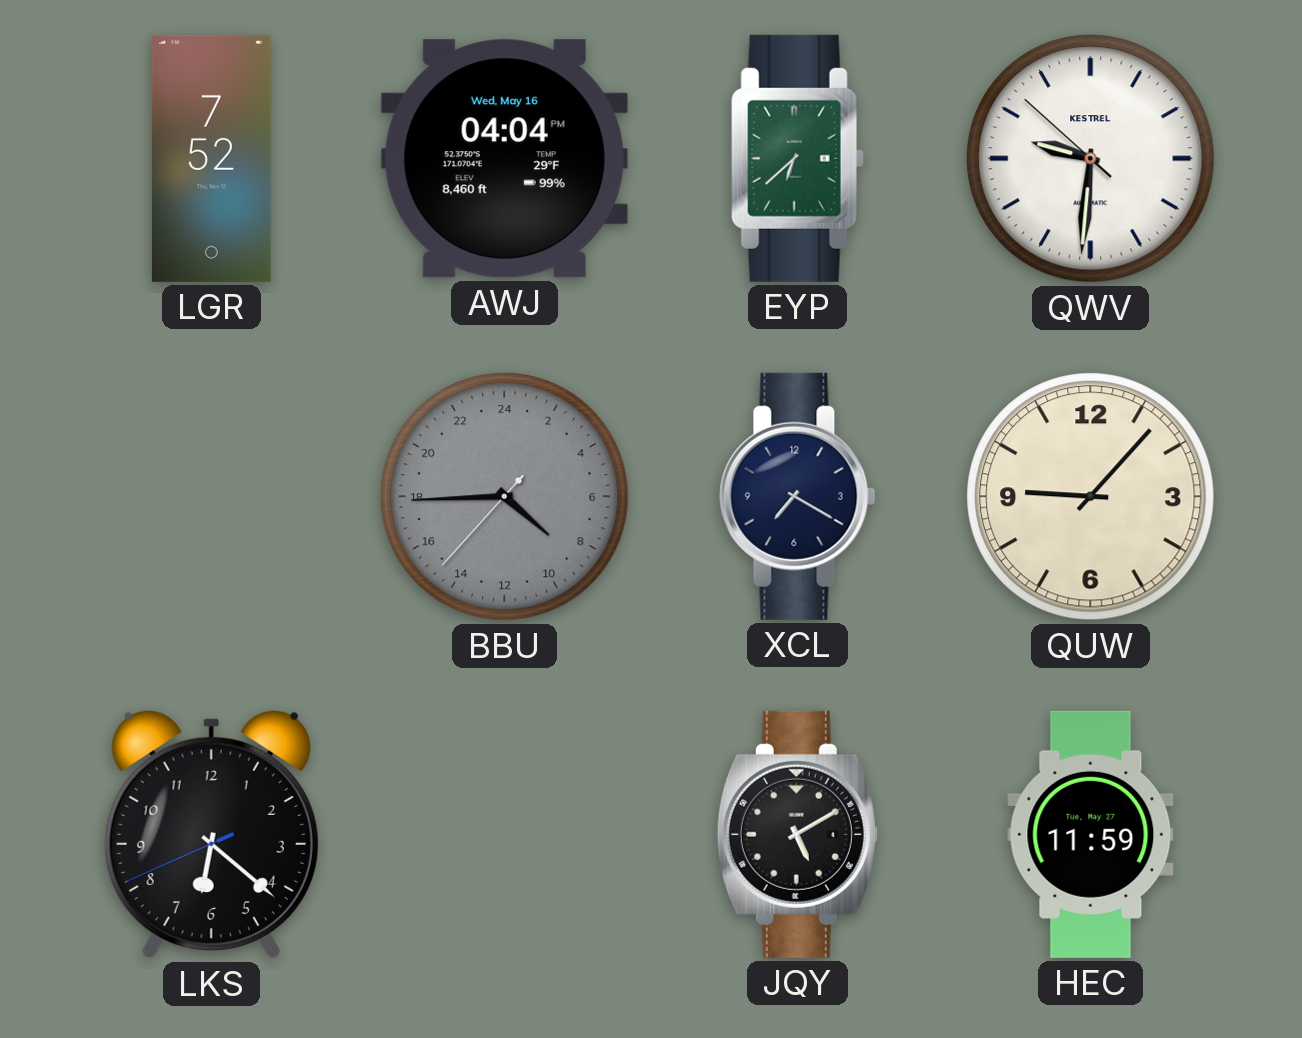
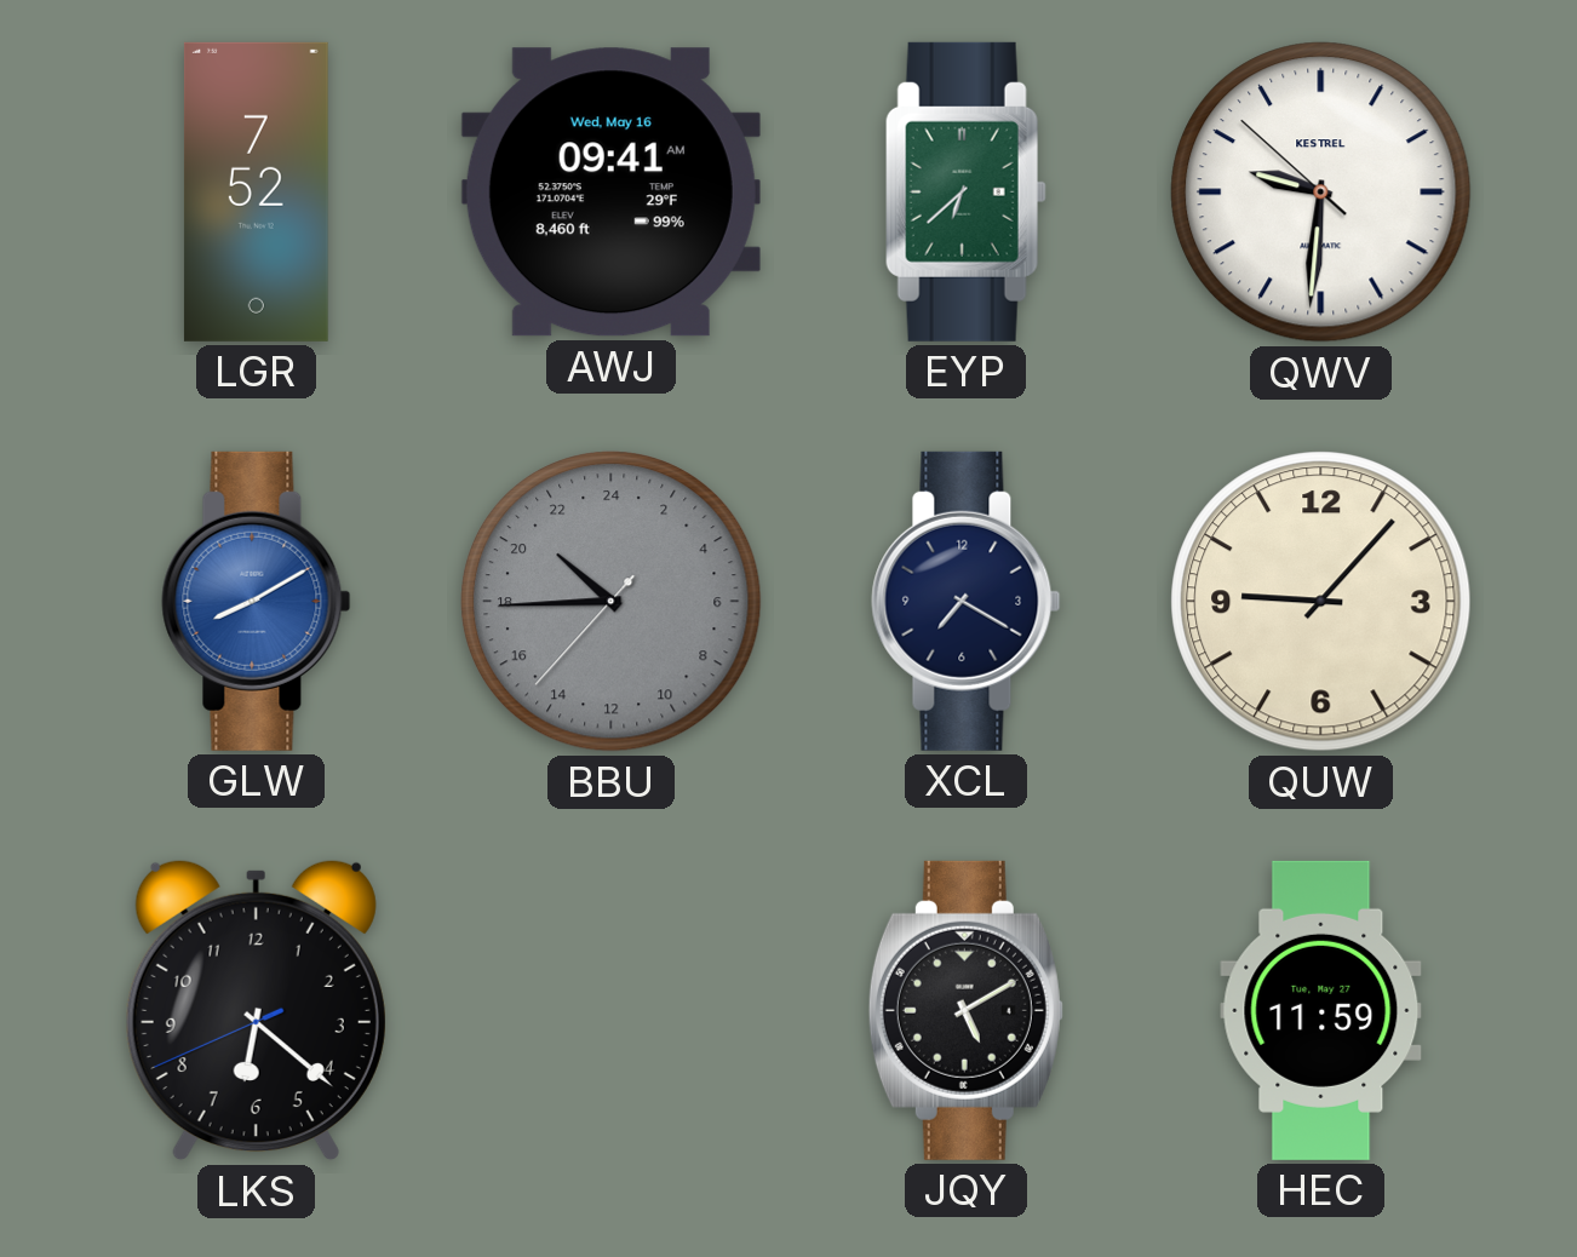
AWJ: 04:04 -> 09:41 (610, 193)
GLW: none -> 8:10 (257, 601)
BBU: 8:44 -> 20:44 (612, 602)
